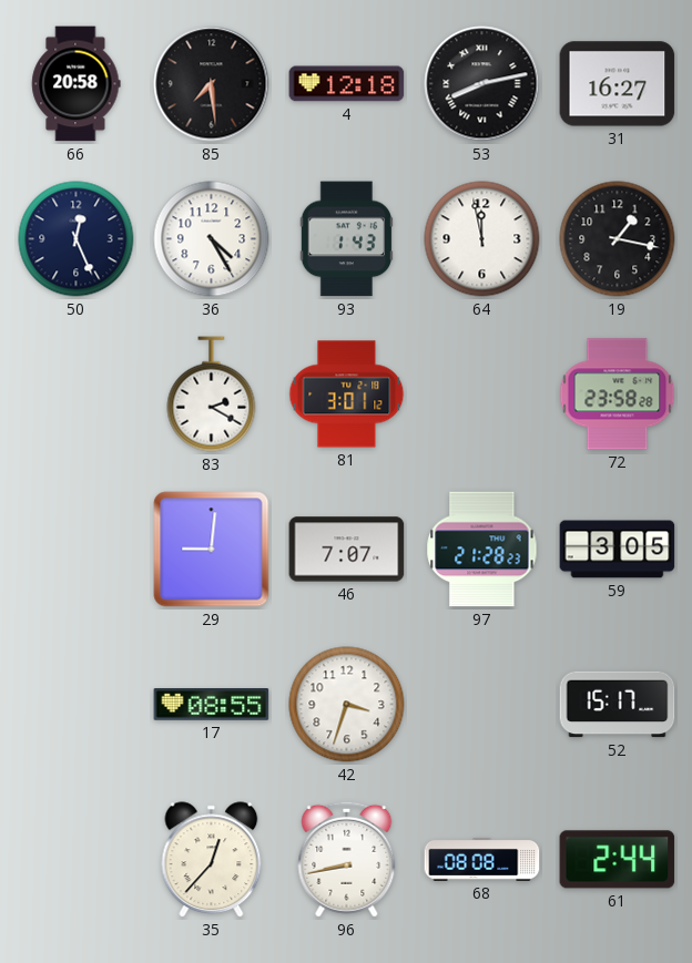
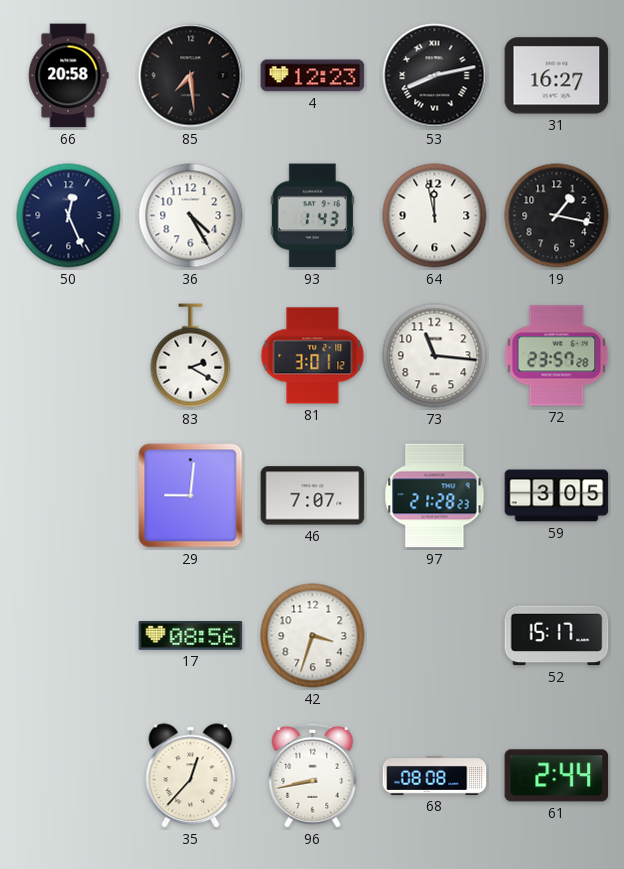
4: 12:18 -> 12:23 (313, 76)
73: none -> 11:16 (435, 356)
72: 23:58 -> 23:57 (557, 356)
17: 08:55 -> 08:56 (191, 636)
